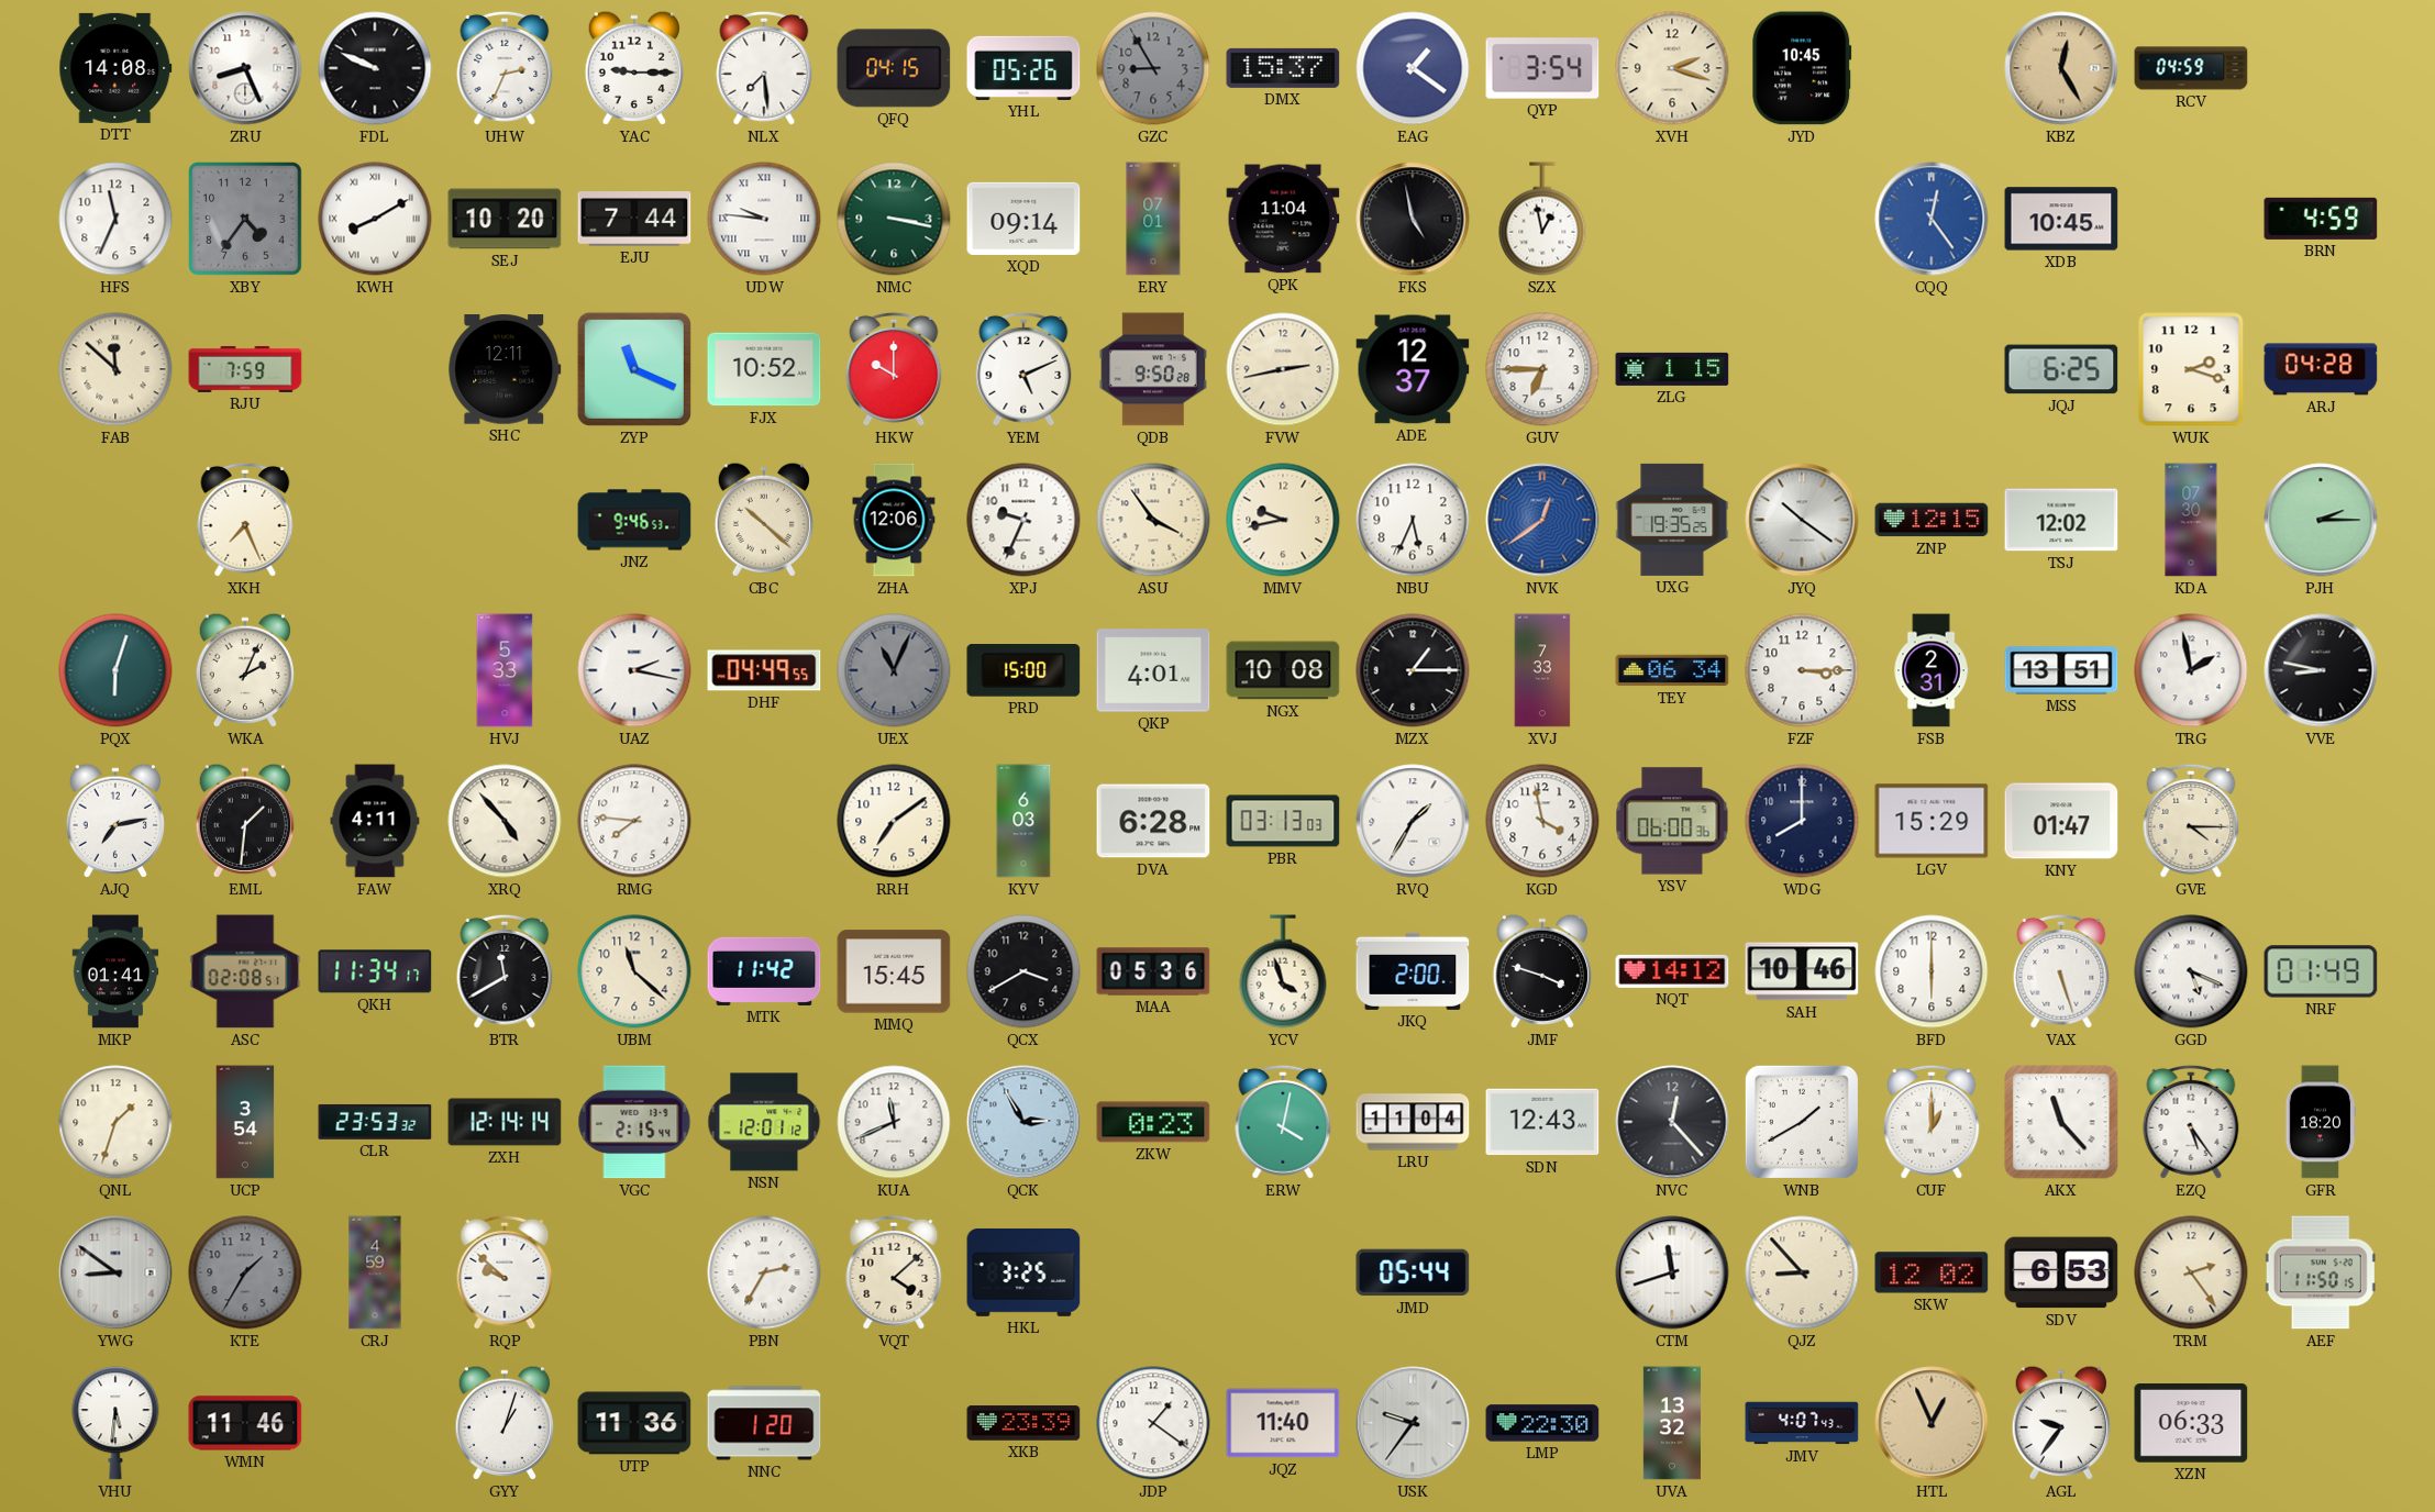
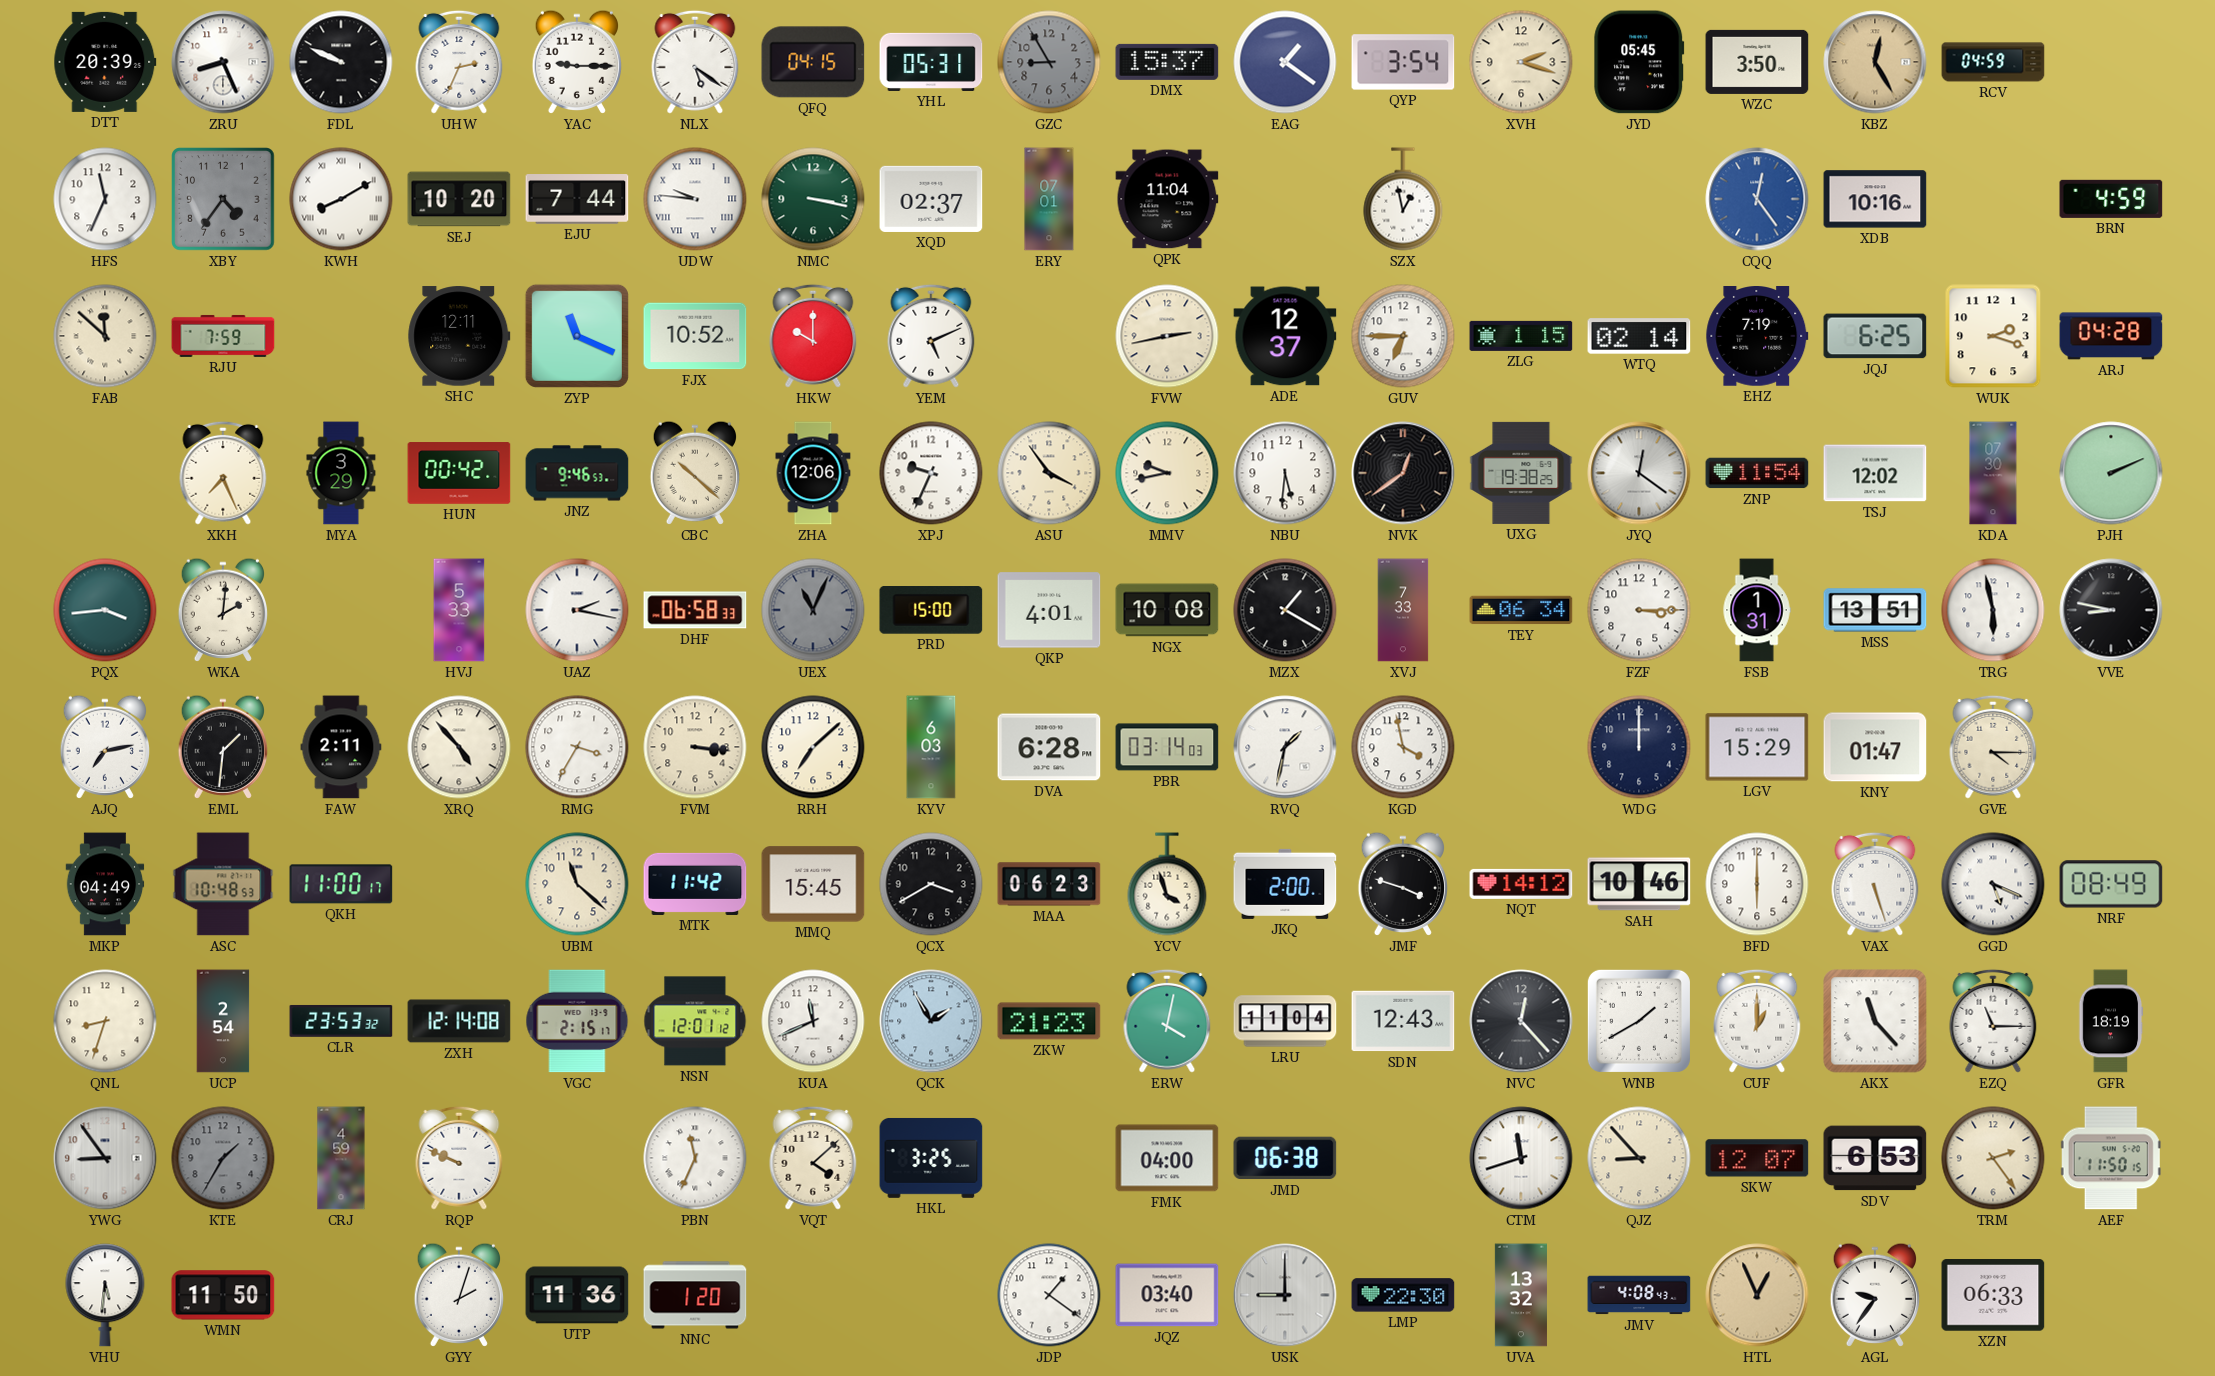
DTT: 14:08 -> 20:39 (105, 62)
NLX: 7:29 -> 5:21 (695, 62)
YHL: 05:26 -> 05:31 (931, 62)
JYD: 10:45 -> 05:45 (1639, 62)
WZC: none -> 3:50 (1757, 62)
XQD: 09:14 -> 02:37 (931, 199)
FKS: 4:58 -> none (1413, 219)
XDB: 10:45 -> 10:16 (1875, 199)
QDB: 9:50 -> none (1152, 369)
WTQ: none -> 02:14 (1639, 336)
EHZ: none -> 7:19 (1757, 337)
MYA: none -> 3:29 (341, 473)
HUN: none -> 00:42 (459, 473)
NBU: 5:34 -> 5:31 (1285, 473)
NVK dial: blue -> black (1403, 473)
UXG: 19:35 -> 19:38 (1521, 473)
JYQ: 10:21 -> 12:21 (1639, 473)
ZNP: 12:15 -> 11:54 (1757, 473)
PJH: 2:15 -> 2:11 (2111, 473)
PQX: 6:03 -> 3:44 (105, 610)
WKA: 2:04 -> 2:01 (222, 610)
DHF: 04:49 -> 06:58 (695, 610)
MZX: 1:15 -> 1:20 (1285, 610)
FSB: 2:31 -> 1:31 (1757, 610)
TRG: 1:58 -> 5:58 (1993, 610)
FAW: 4:11 -> 2:11 (341, 747)
RMG: 7:46 -> 3:35 (577, 747)
FVM: none -> 3:16 (695, 747)
RRH: 7:09 -> 7:08 (813, 747)
PBR: 03:13 -> 03:14 (1167, 747)
RVQ: 1:35 -> 1:32 (1285, 747)
YSV: 06:00 -> none (1672, 821)
WDG: 8:00 -> 12:00 (1639, 747)
MKP: 01:41 -> 04:49 (105, 884)
ASC: 02:08 -> 10:48 (223, 884)
QKH: 11:34 -> 11:00 (341, 884)
BTR: 11:40 -> none (505, 971)
MAA: 05:36 -> 06:23 (1049, 884)
NRF: 01:49 -> 08:49 (2111, 884)
QNL: 1:33 -> 8:33 (105, 1021)
UCP: 3:54 -> 2:54 (223, 1021)
ZXH: 12:14:14 -> 12:14:08 (459, 1021)
VGC: 2:15:44 -> 2:15:17 (577, 1021)
QCK: 2:55 -> 1:55 (931, 1021)
ZKW: 0:23 -> 21:23 (1049, 1021)
EZQ: 5:24 -> 11:15 (1993, 1021)
GFR: 18:20 -> 18:19 (2111, 1021)
YWG: 8:51 -> 8:54 (105, 1158)
RQP: 9:52 -> 9:49 (459, 1158)
PBN: 2:35 -> 11:34 (695, 1158)
FMK: none -> 04:00 (1167, 1158)
JMD: 05:44 -> 06:38 (1285, 1158)
SKW: 12:02 -> 12:07 (1757, 1158)
WMN: 11:46 -> 11:50 (223, 1295)
GYY: 1:03 -> 2:03 (458, 1295)
XKB: 23:39 -> none (1023, 1423)
JQZ: 11:40 -> 03:40 (1167, 1295)
USK: 9:36 -> 9:00 (1285, 1295)
JMV: 4:07 -> 4:08 (1639, 1295)
